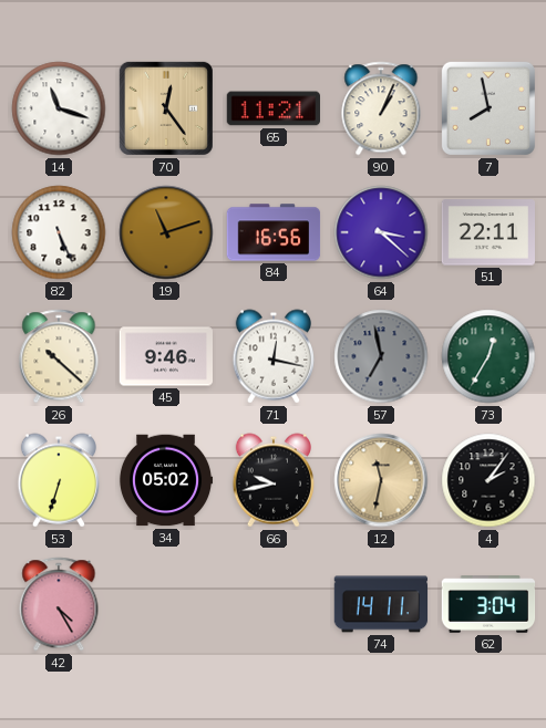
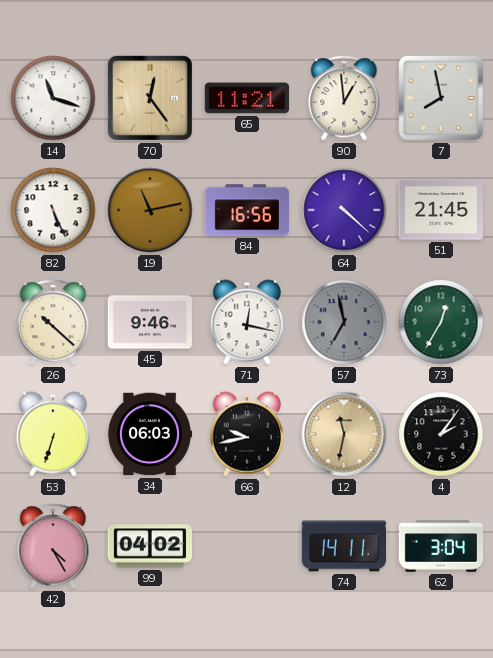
90: 1:04 -> 12:59 (344, 98)
19: 11:12 -> 11:13 (150, 210)
64: 3:22 -> 4:22 (344, 210)
51: 22:11 -> 21:45 (440, 210)
34: 05:02 -> 06:03 (150, 434)
99: none -> 04:02 (150, 546)
